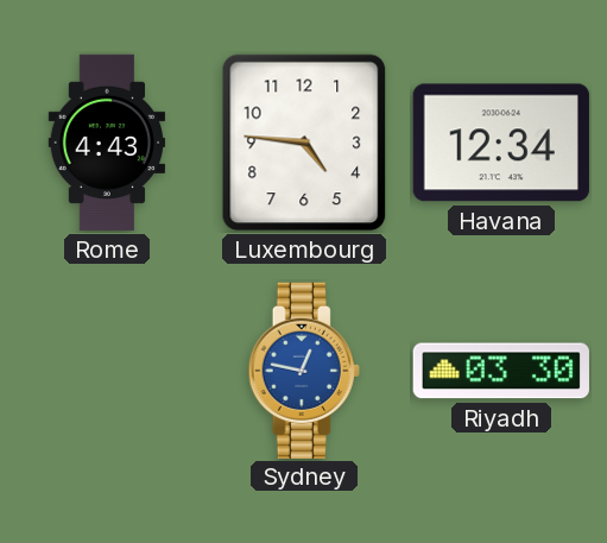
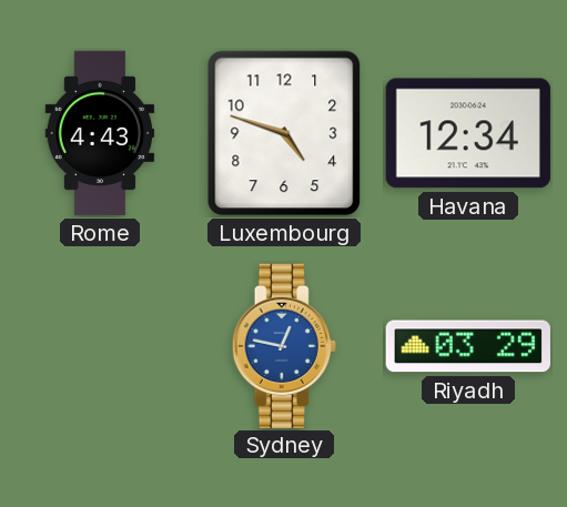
Luxembourg: 4:46 -> 4:48 (284, 133)
Riyadh: 03:30 -> 03:29 (468, 346)
